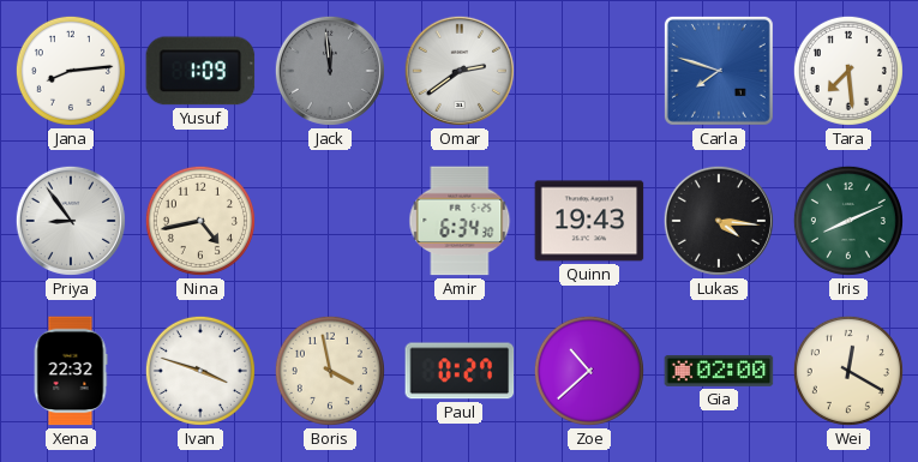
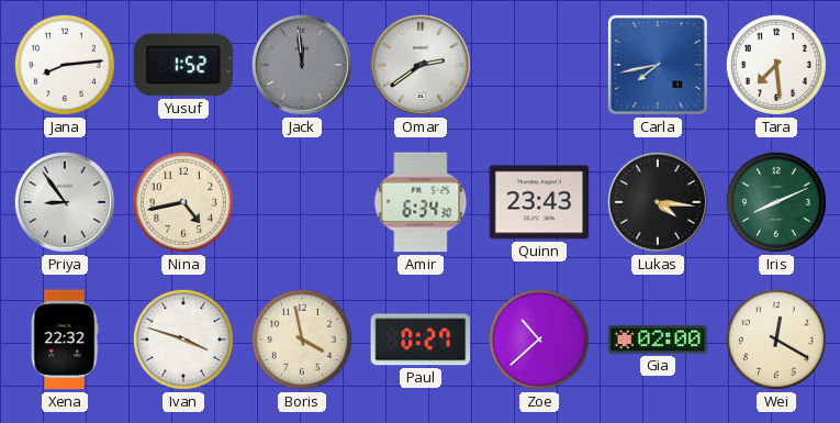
Yusuf: 1:09 -> 1:52 (183, 65)
Carla: 7:48 -> 7:43 (658, 65)
Quinn: 19:43 -> 23:43 (539, 202)
